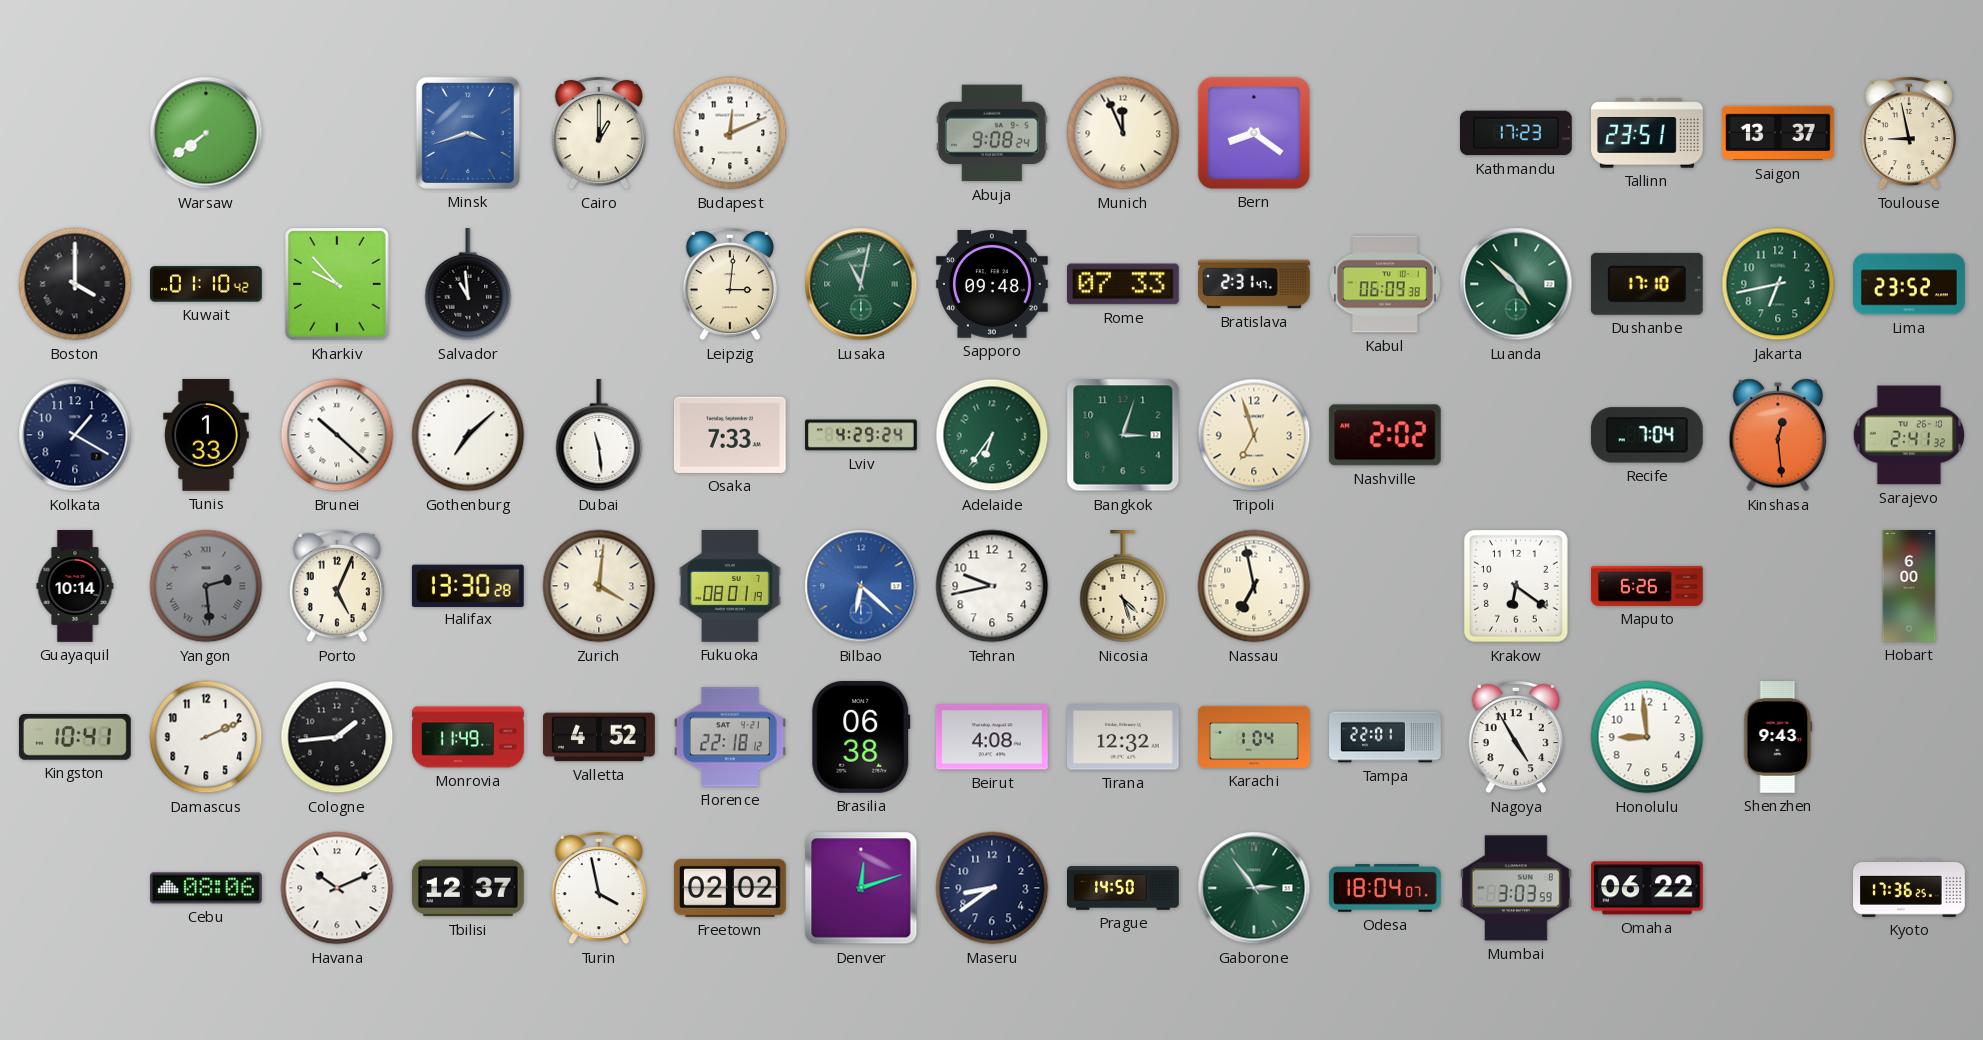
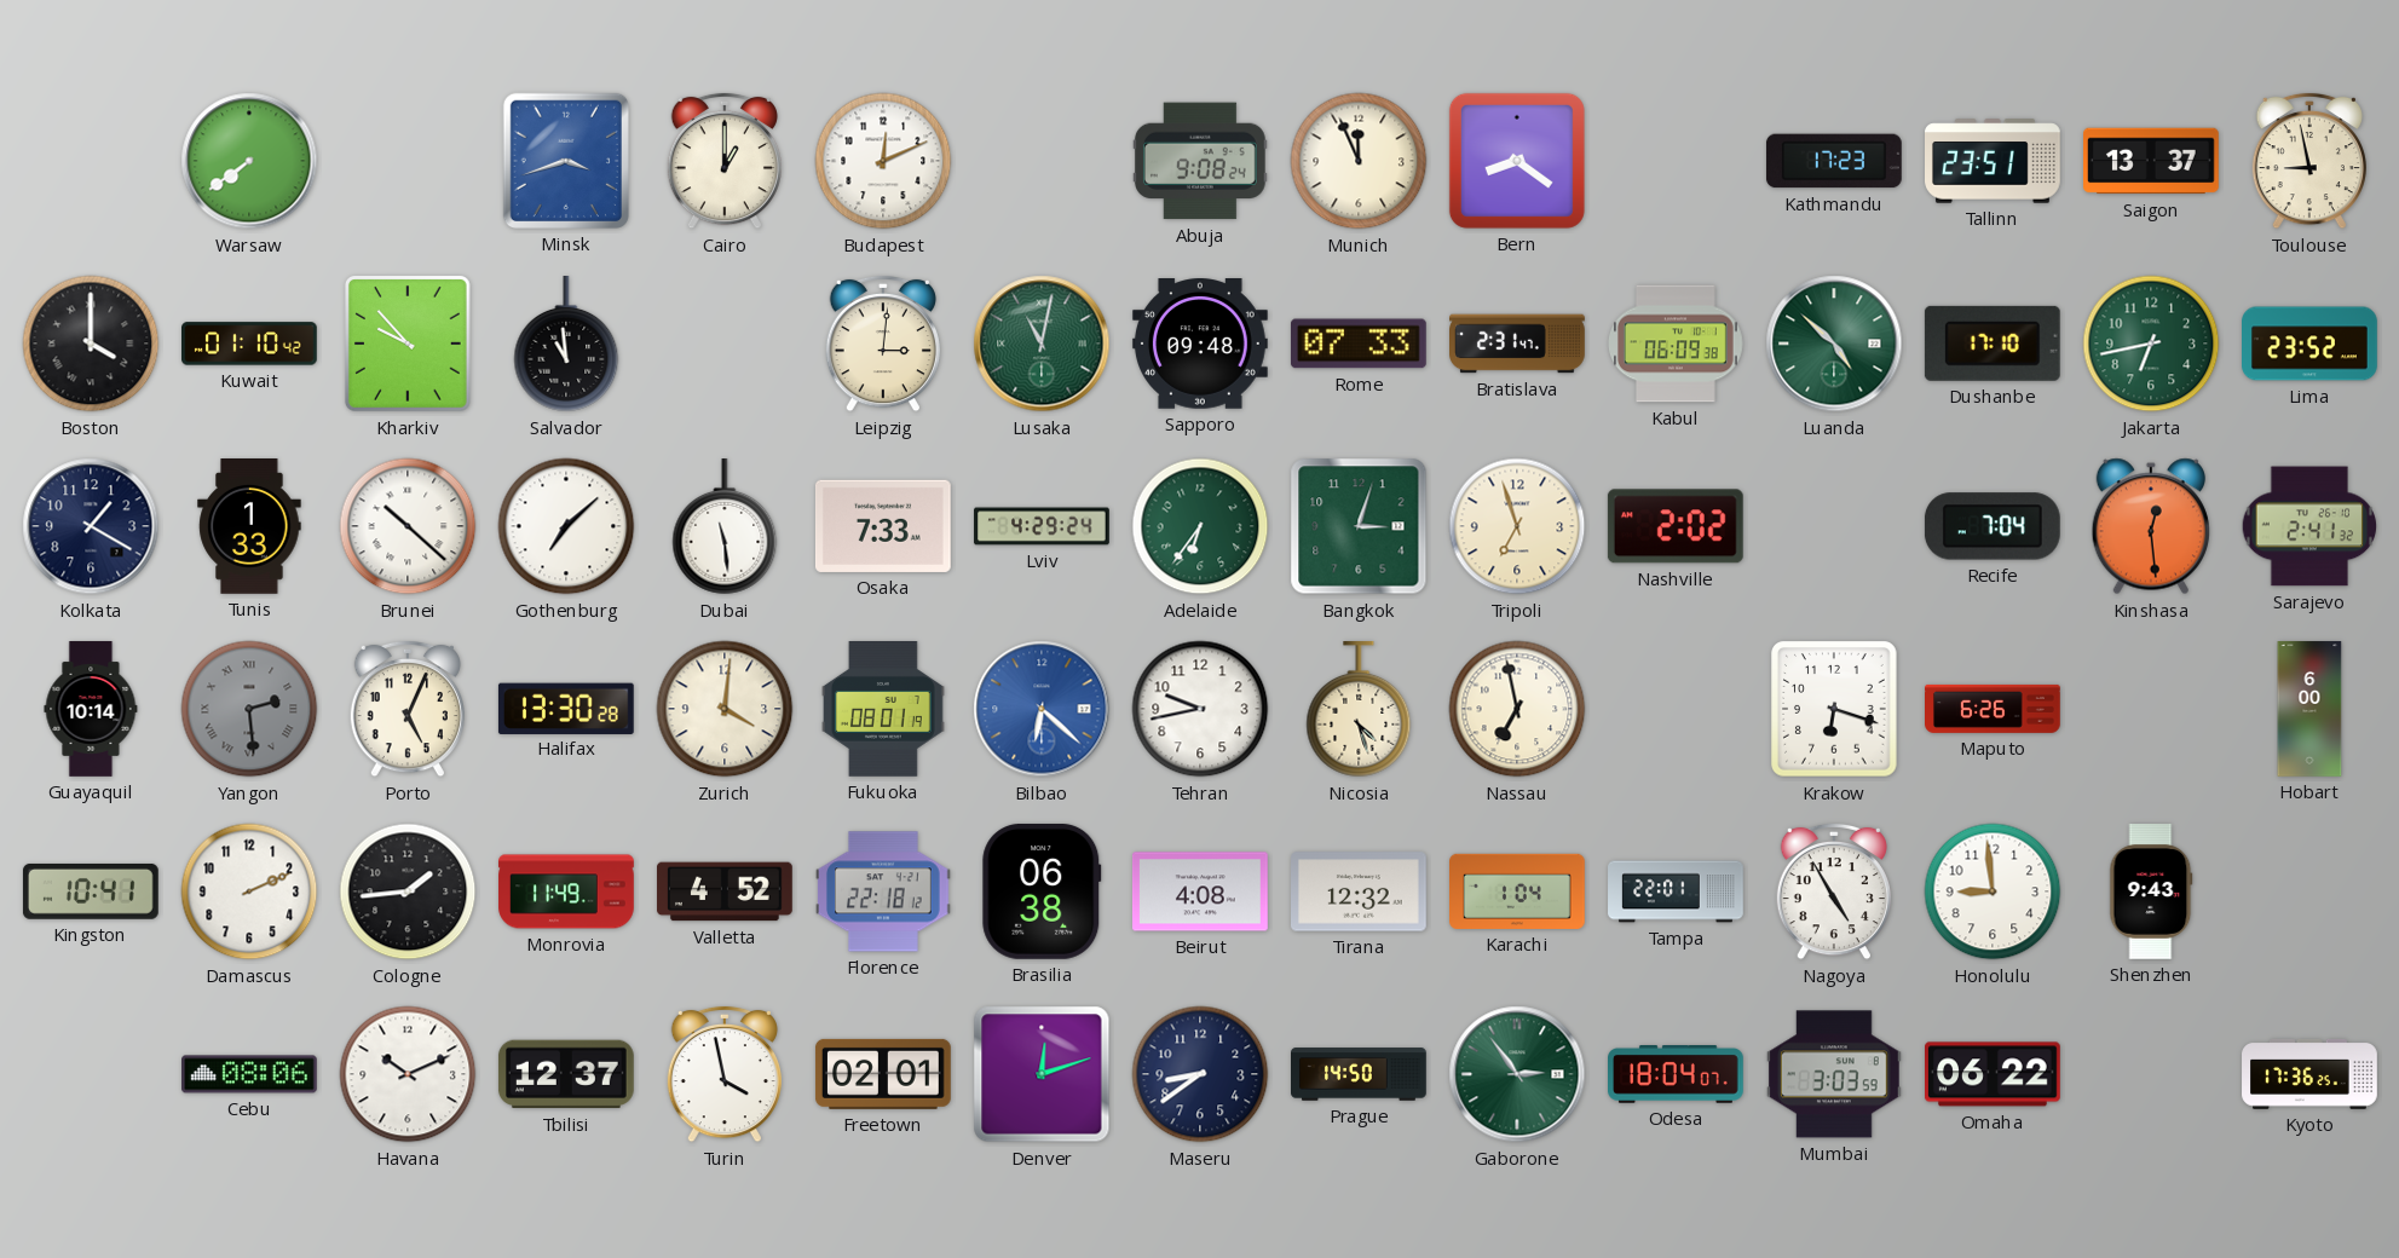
Krakow: 6:21 -> 6:18 (1834, 709)
Freetown: 02:02 -> 02:01 (883, 1074)
